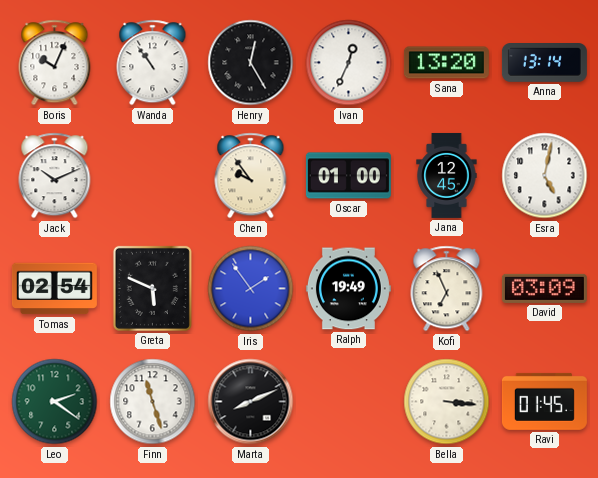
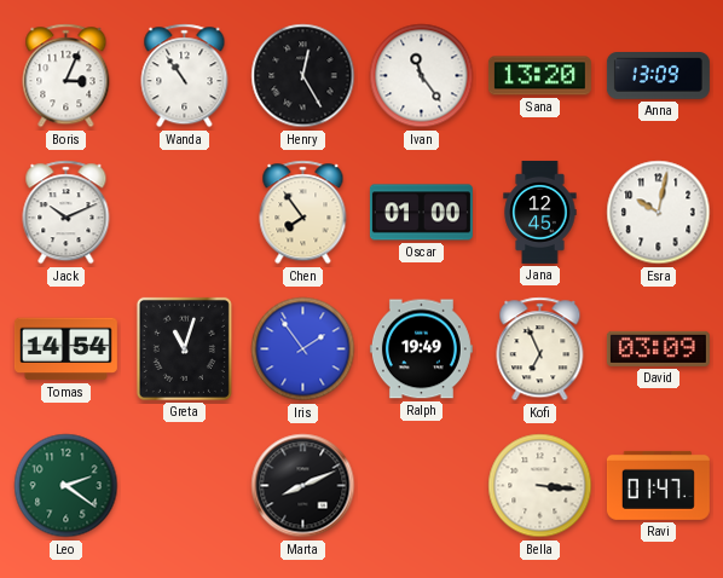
Boris: 10:04 -> 3:04 (66, 76)
Ivan: 12:34 -> 11:24 (422, 76)
Anna: 13:14 -> 13:09 (658, 76)
Chen: 9:54 -> 7:54 (303, 213)
Esra: 5:02 -> 10:02 (659, 213)
Tomas: 02:54 -> 14:54 (65, 349)
Greta: 5:49 -> 11:03 (184, 348)
Finn: 11:27 -> none (153, 402)
Ravi: 01:45 -> 01:47 (658, 485)
